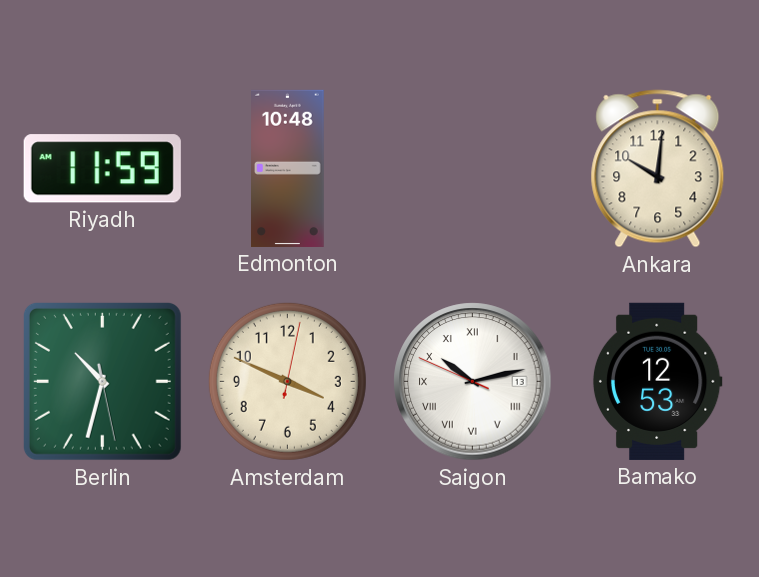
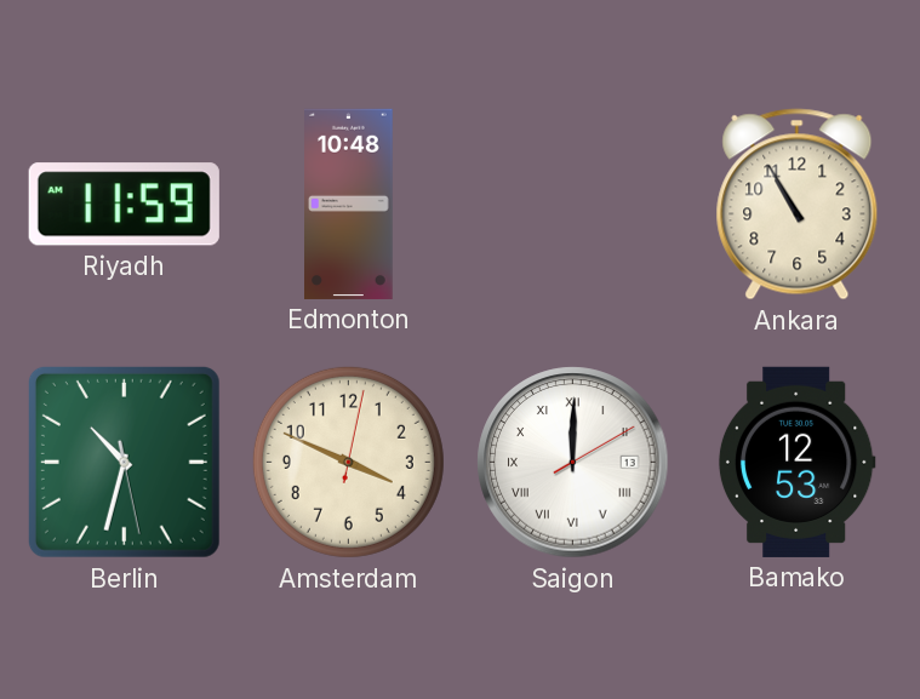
Ankara: 10:01 -> 10:55 (798, 205)
Saigon: 10:12 -> 12:00 (573, 463)
